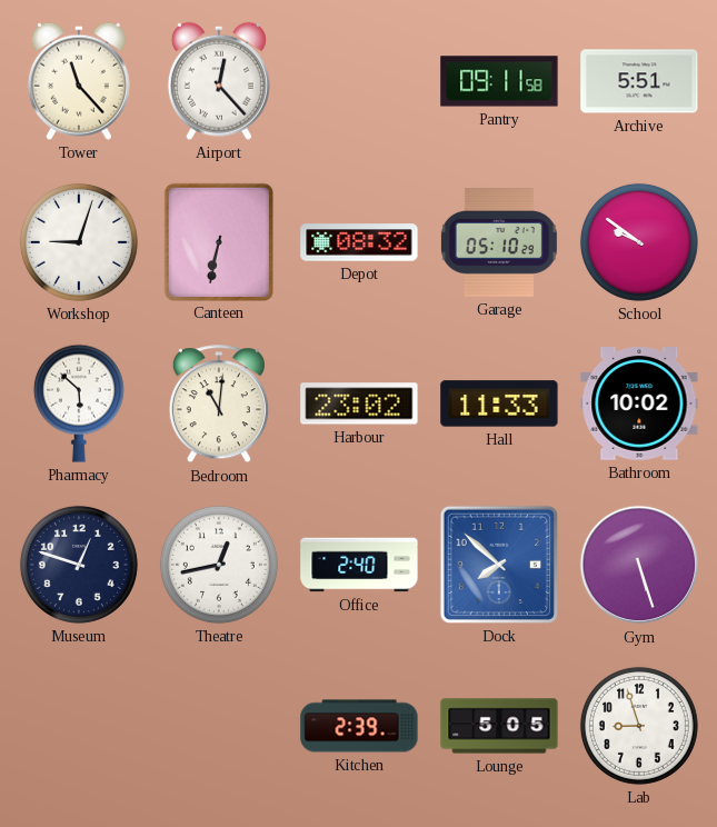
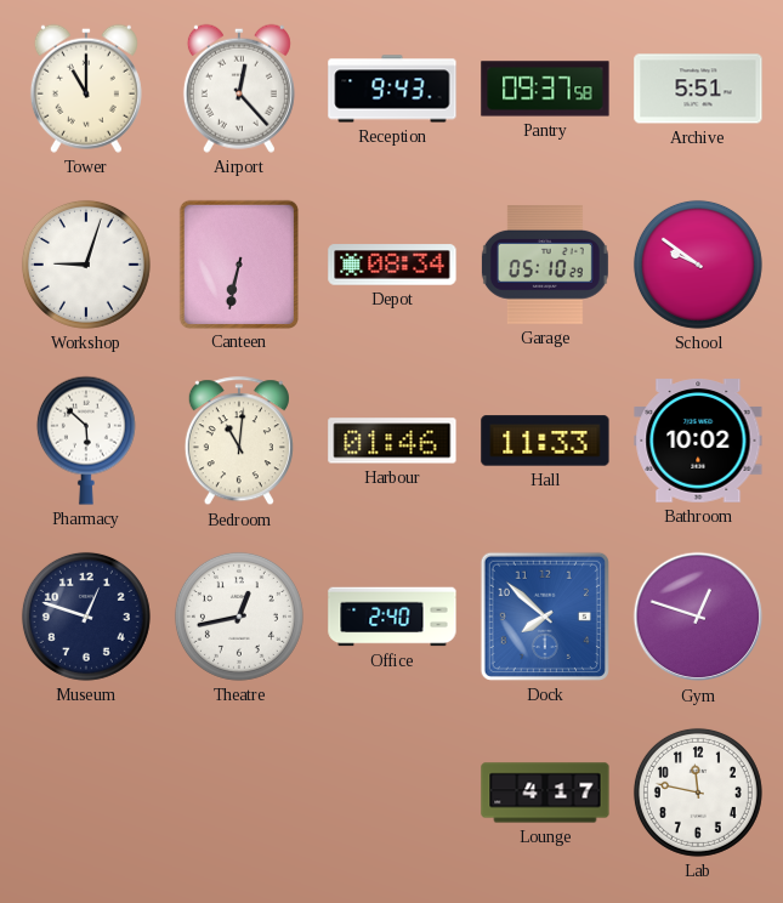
Tower: 11:23 -> 11:00 (86, 89)
Reception: none -> 9:43 (392, 89)
Pantry: 09:11 -> 09:37 (545, 89)
Depot: 08:32 -> 08:34 (392, 265)
Harbour: 23:02 -> 01:46 (392, 441)
Gym: 5:27 -> 12:48 (698, 617)
Kitchen: 2:39 -> none (359, 726)
Lounge: 5:05 -> 4:17 (545, 793)
Lab: 8:57 -> 11:47 (698, 793)
